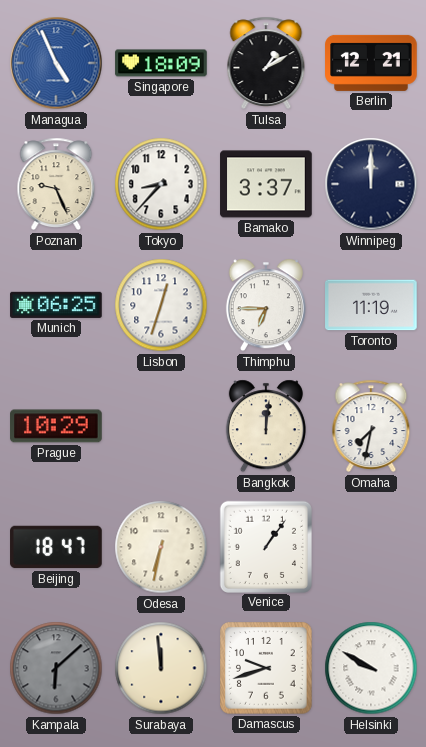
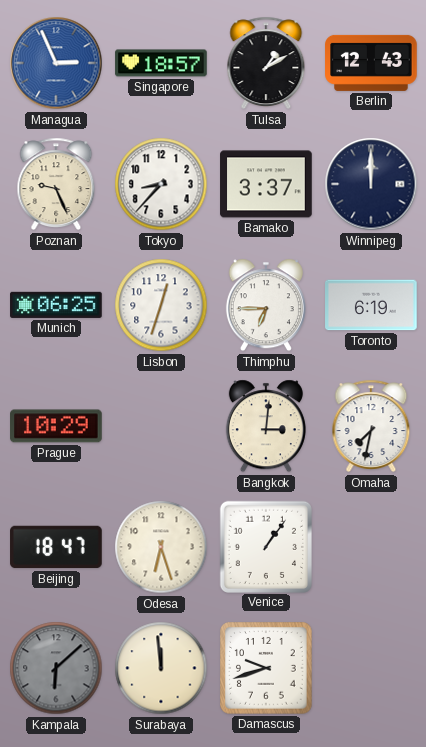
Managua: 4:56 -> 2:56 (56, 63)
Singapore: 18:09 -> 18:57 (161, 63)
Berlin: 12:21 -> 12:43 (371, 63)
Toronto: 11:19 -> 6:19 (371, 305)
Bangkok: 12:01 -> 3:01 (266, 426)
Odesa: 6:32 -> 6:27 (161, 547)
Helsinki: 9:50 -> none (371, 668)
